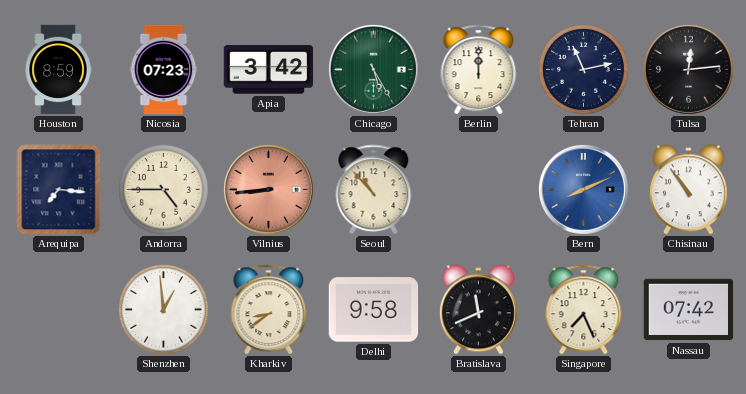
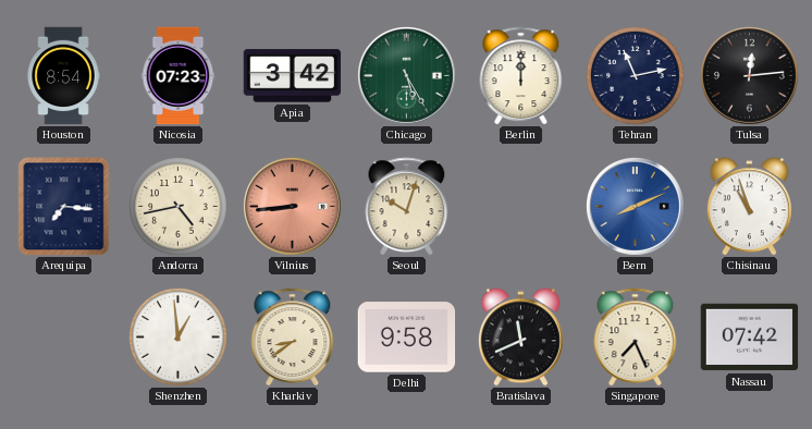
Houston: 8:59 -> 8:54 (63, 76)
Andorra: 4:45 -> 4:43 (179, 207)
Seoul: 10:53 -> 10:03 (407, 207)
Chisinau: 10:54 -> 10:57 (749, 207)
